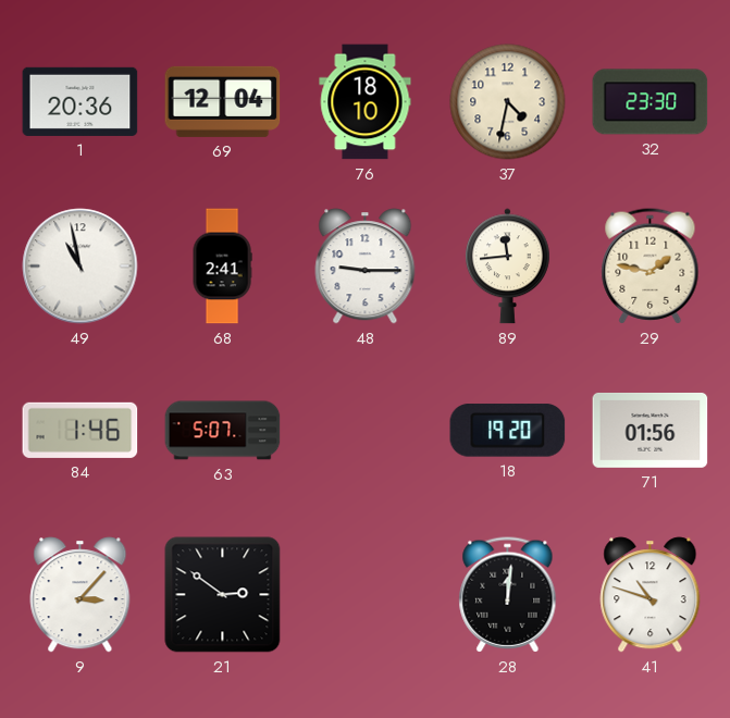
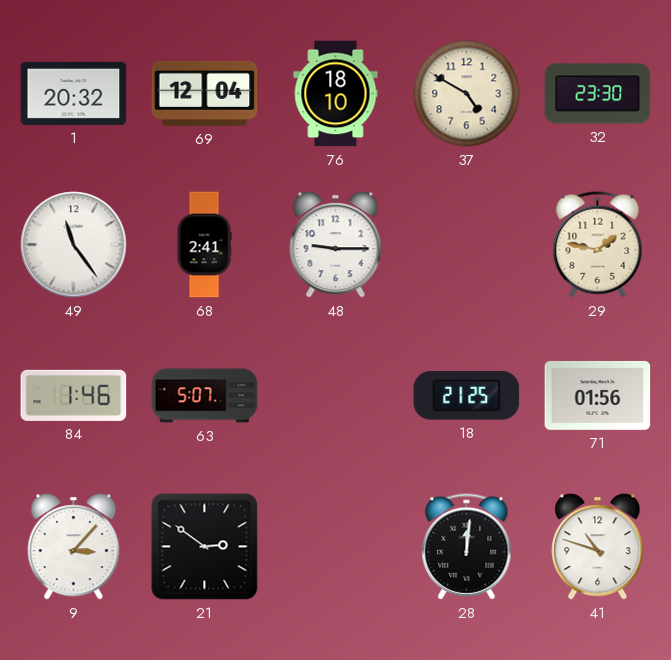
1: 20:36 -> 20:32 (74, 93)
37: 4:32 -> 4:50 (467, 94)
49: 10:58 -> 11:24 (74, 245)
89: 11:44 -> none (507, 267)
18: 19:20 -> 21:25 (467, 396)
